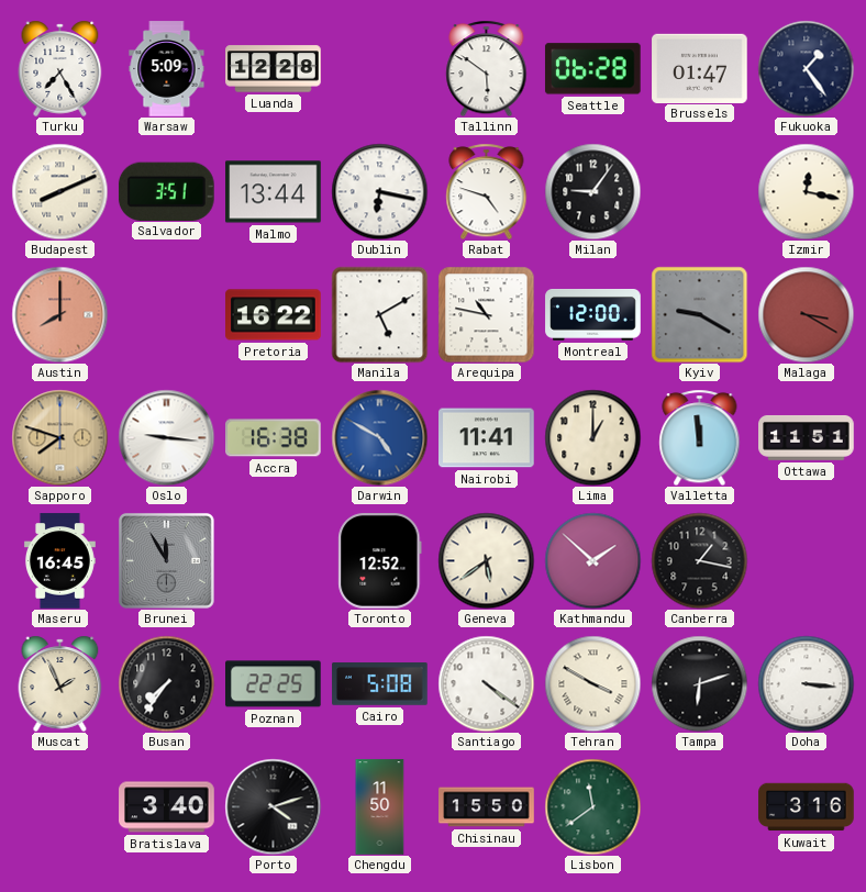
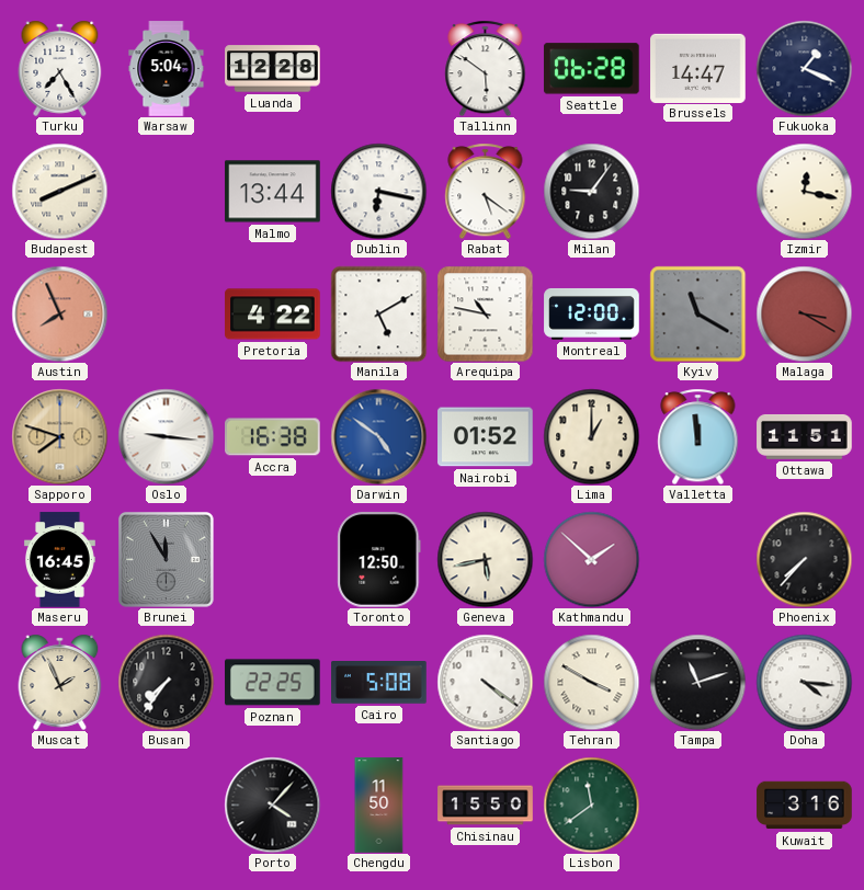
Warsaw: 5:09 -> 5:04 (167, 69)
Brussels: 01:47 -> 14:47 (698, 68)
Fukuoka: 1:24 -> 1:19 (804, 68)
Salvador: 3:51 -> none (166, 191)
Rabat: 4:48 -> 5:21 (486, 191)
Austin: 8:00 -> 7:56 (59, 313)
Pretoria: 16:22 -> 4:22 (273, 315)
Kyiv: 9:20 -> 11:20 (697, 313)
Darwin: 4:50 -> 4:51 (378, 436)
Nairobi: 11:41 -> 01:52 (486, 437)
Toronto: 12:52 -> 12:50 (379, 560)
Geneva: 5:39 -> 5:43 (485, 559)
Canberra: 1:17 -> none (699, 560)
Phoenix: none -> 7:37 (804, 559)
Tampa: 6:12 -> 11:12 (697, 682)
Doha: 3:16 -> 4:16 (804, 682)
Bratislava: 3:40 -> none (167, 807)
Porto: 4:12 -> 4:07 (272, 805)
